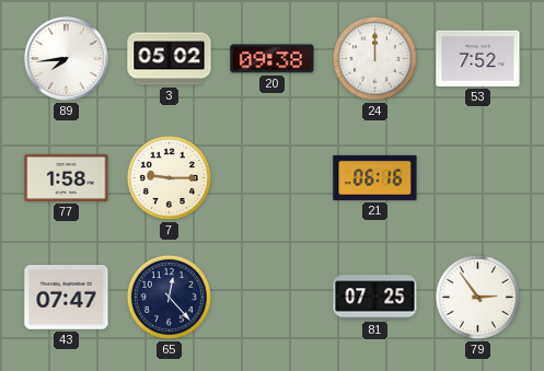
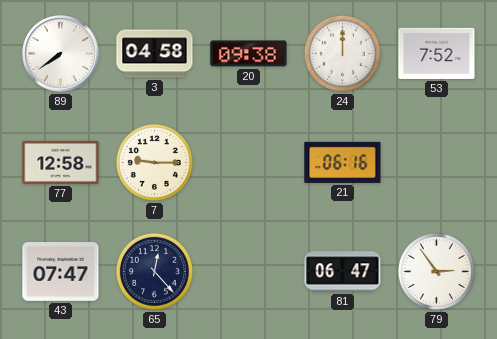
89: 7:44 -> 7:39 (61, 54)
3: 05:02 -> 04:58 (155, 54)
77: 1:58 -> 12:58 (61, 162)
81: 07:25 -> 06:47 (343, 272)
